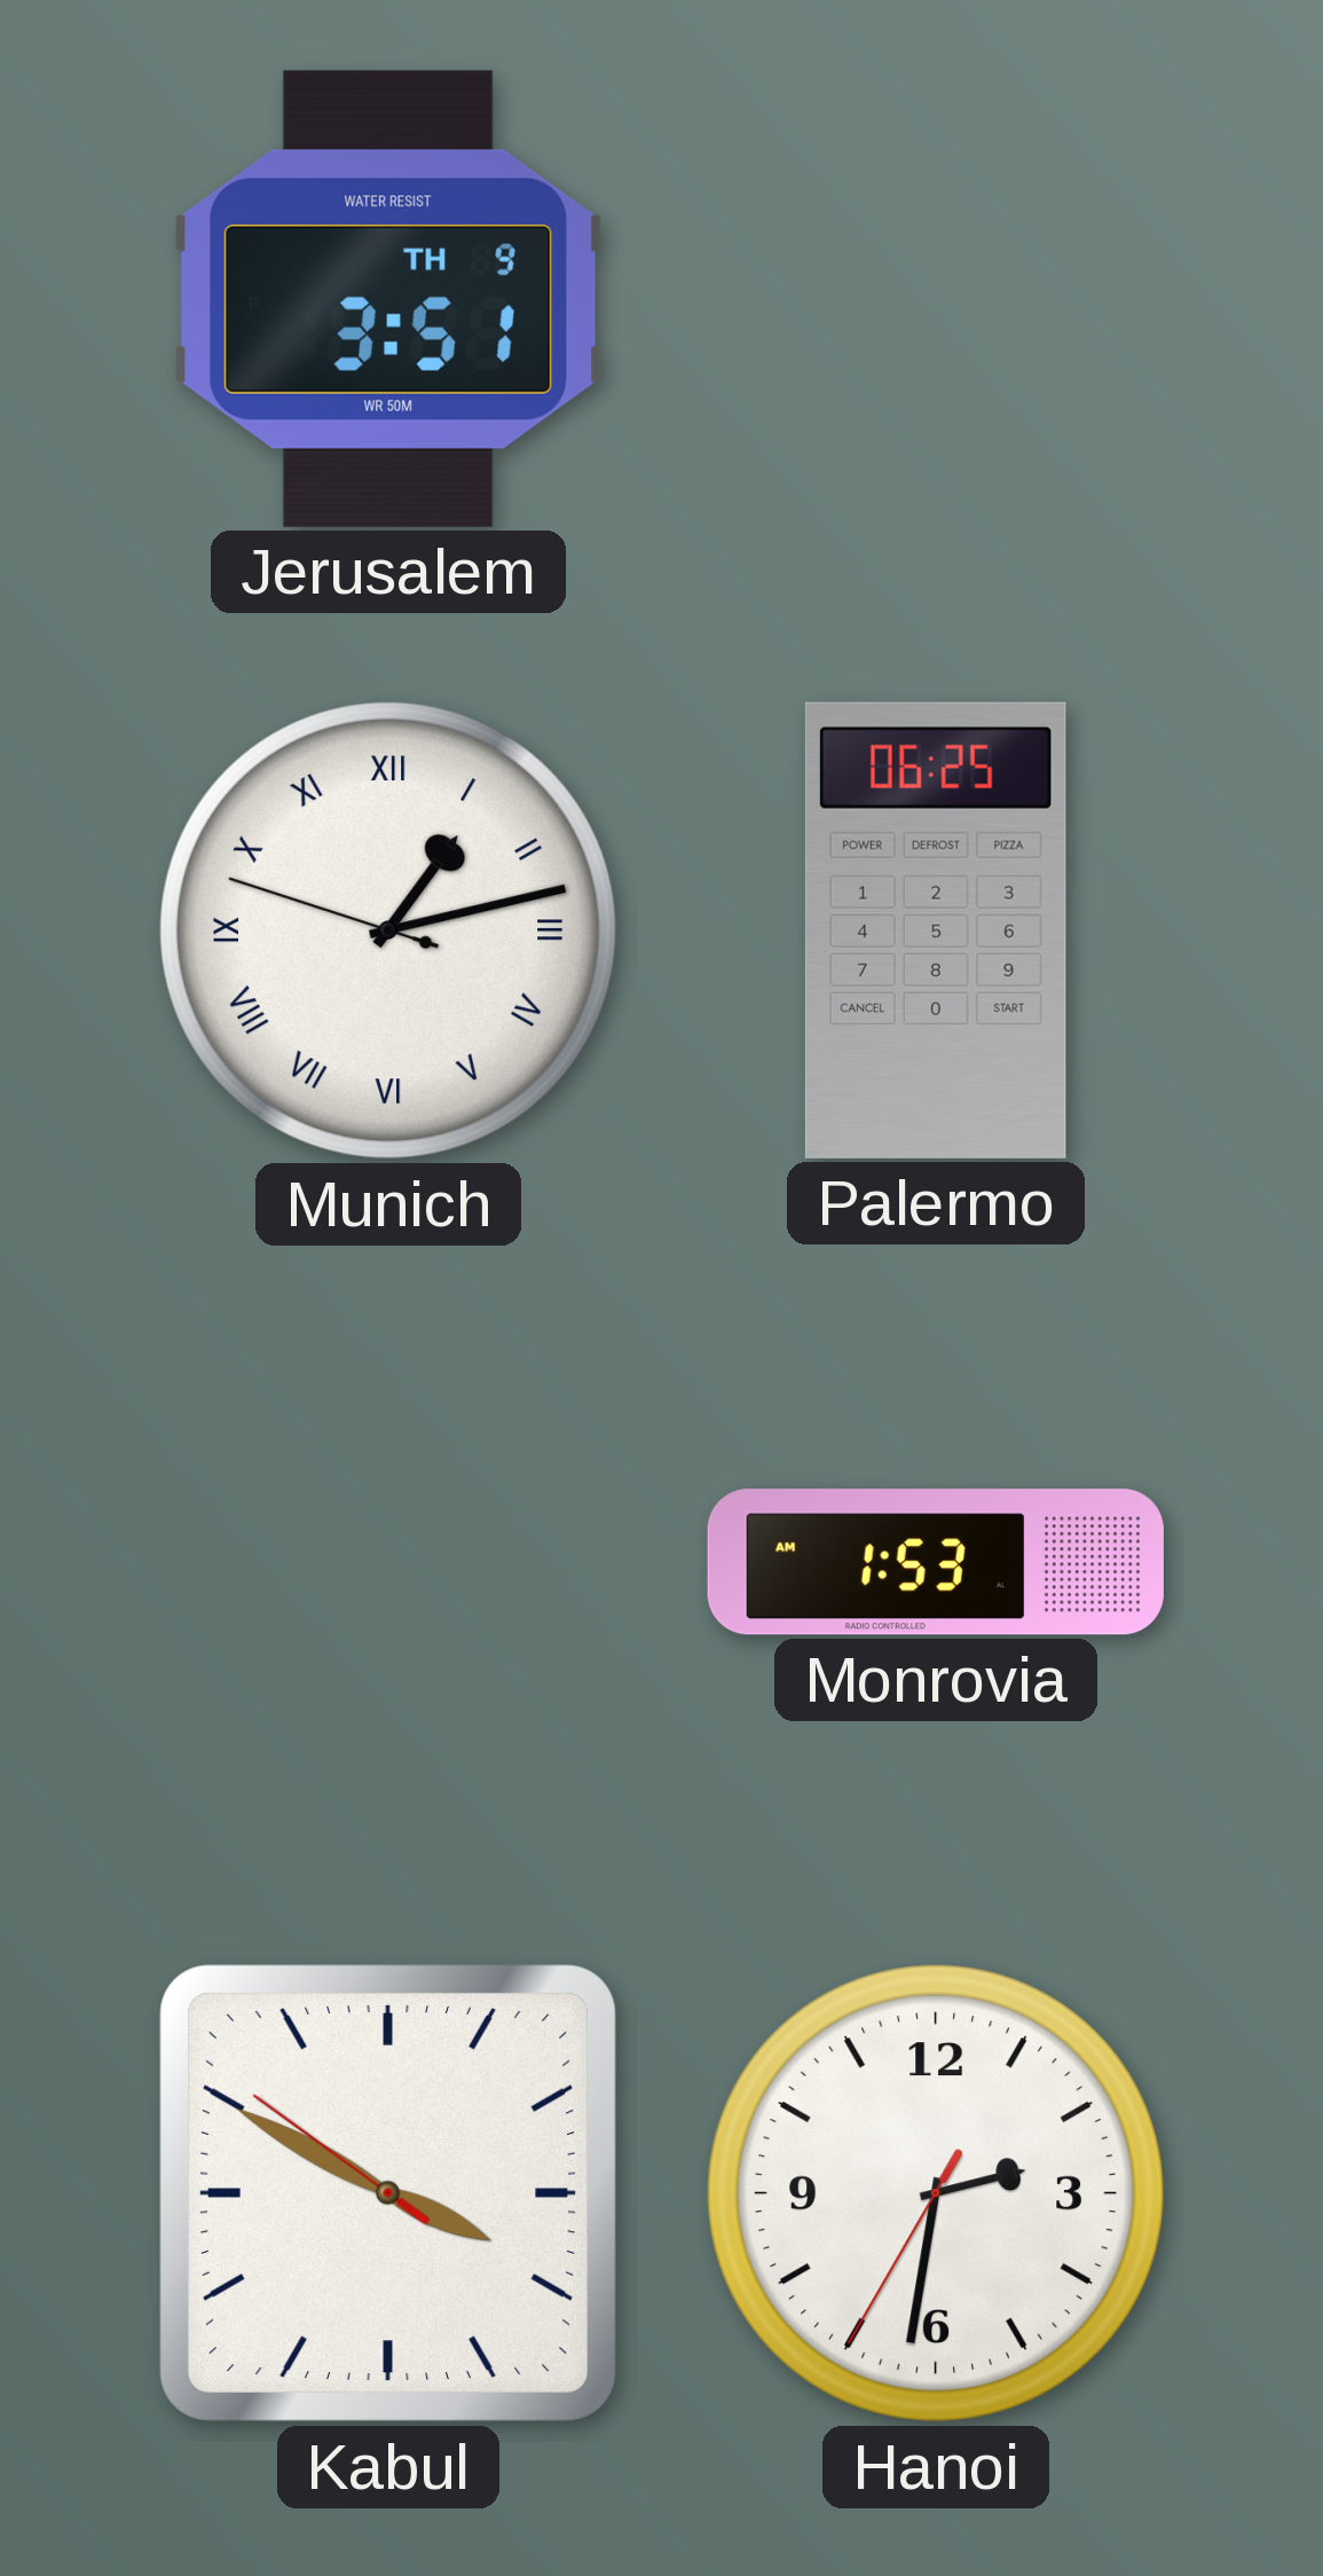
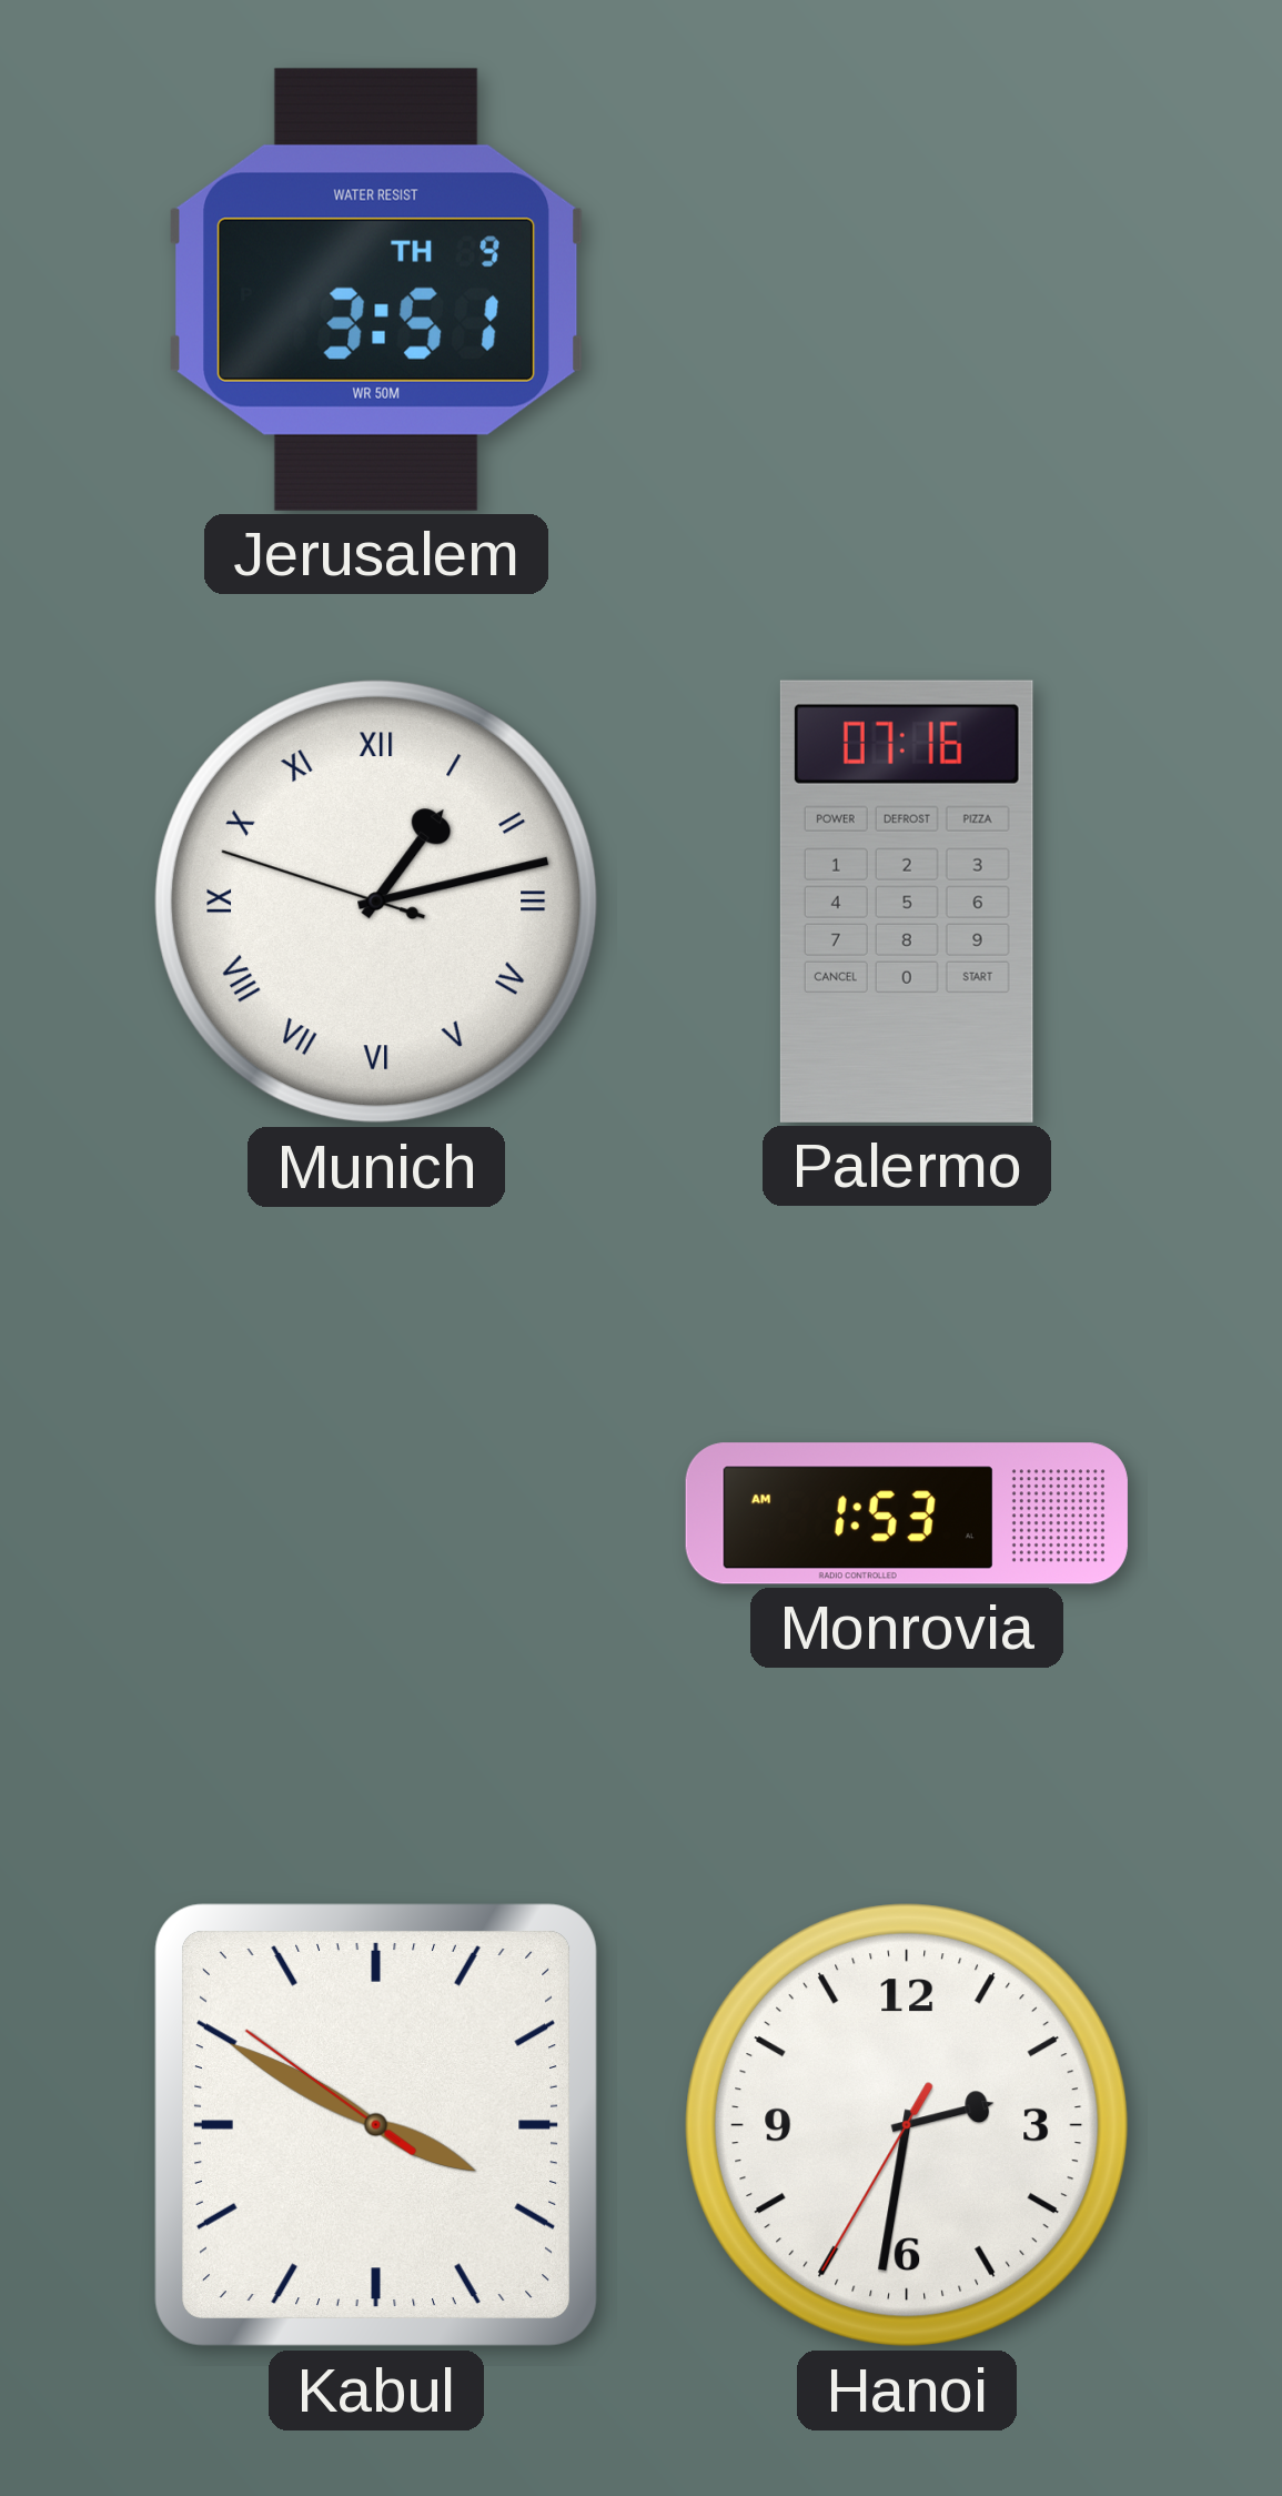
Palermo: 06:25 -> 07:16 (907, 902)
